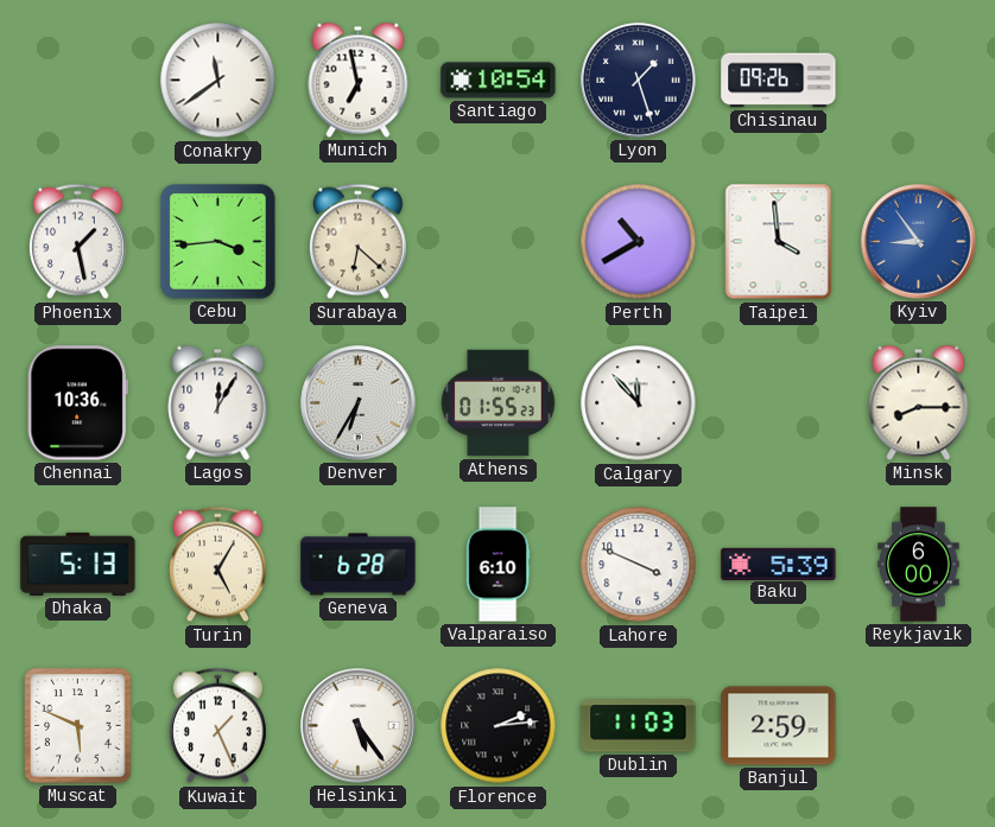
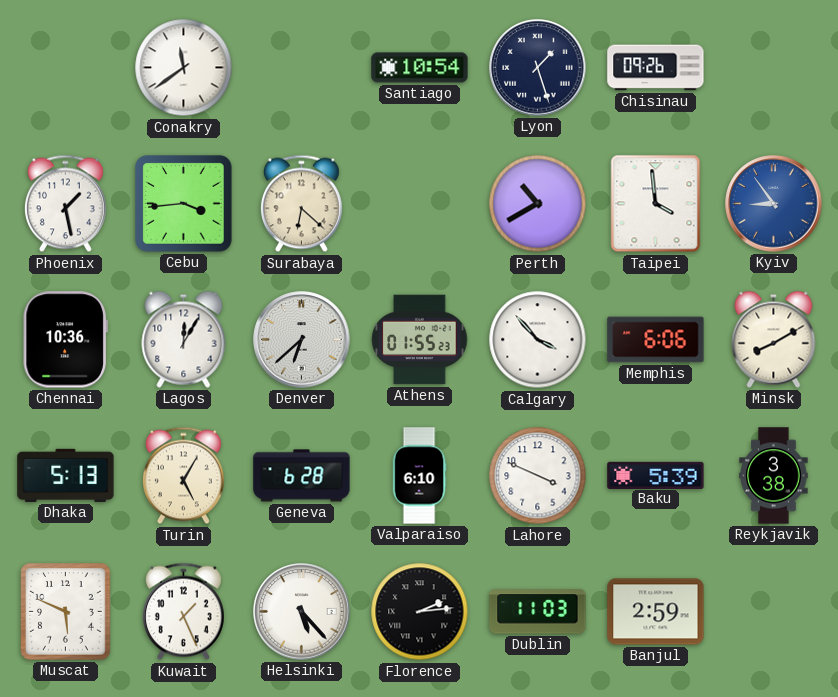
Munich: 6:58 -> none (359, 79)
Denver: 6:35 -> 6:38 (302, 340)
Calgary: 11:53 -> 3:53 (538, 340)
Memphis: none -> 6:06 (656, 340)
Minsk: 8:15 -> 8:10 (774, 339)
Reykjavik: 6:00 -> 3:38 (774, 476)
Helsinki: 5:24 -> 5:23 (302, 612)
